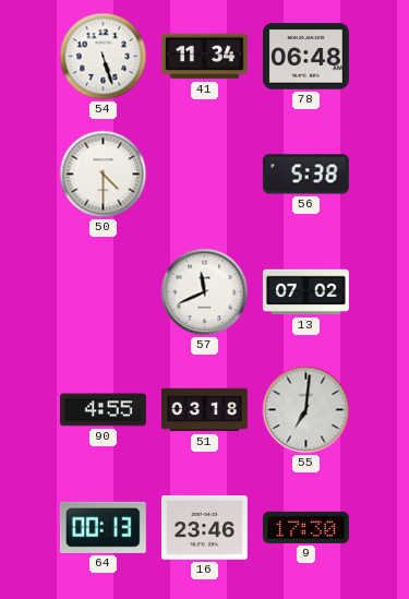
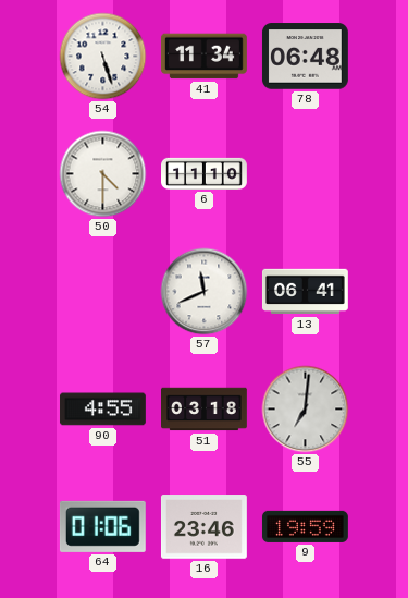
6: none -> 11:10 (205, 173)
56: 5:38 -> none (305, 175)
13: 07:02 -> 06:41 (305, 292)
64: 00:13 -> 01:06 (102, 526)
9: 17:30 -> 19:59 (305, 526)
